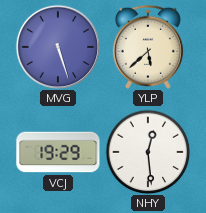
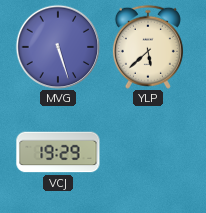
NHY: 12:29 -> none (148, 152)
